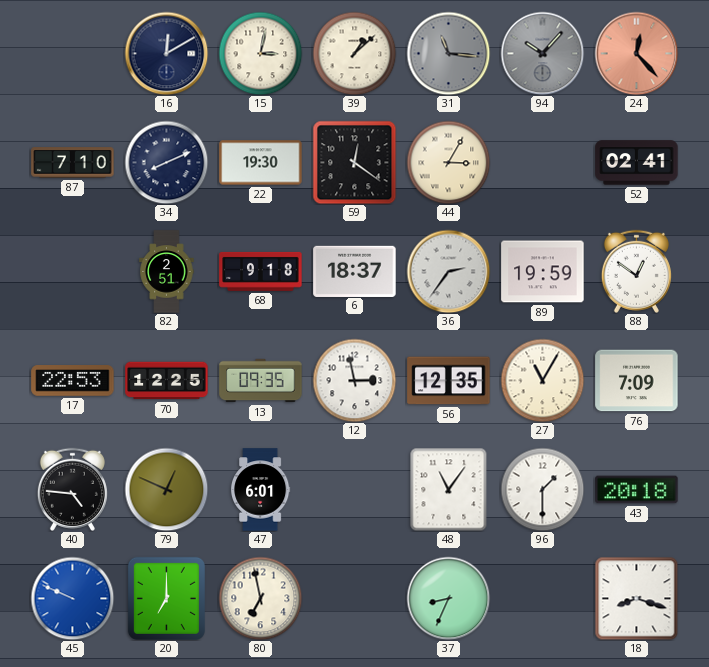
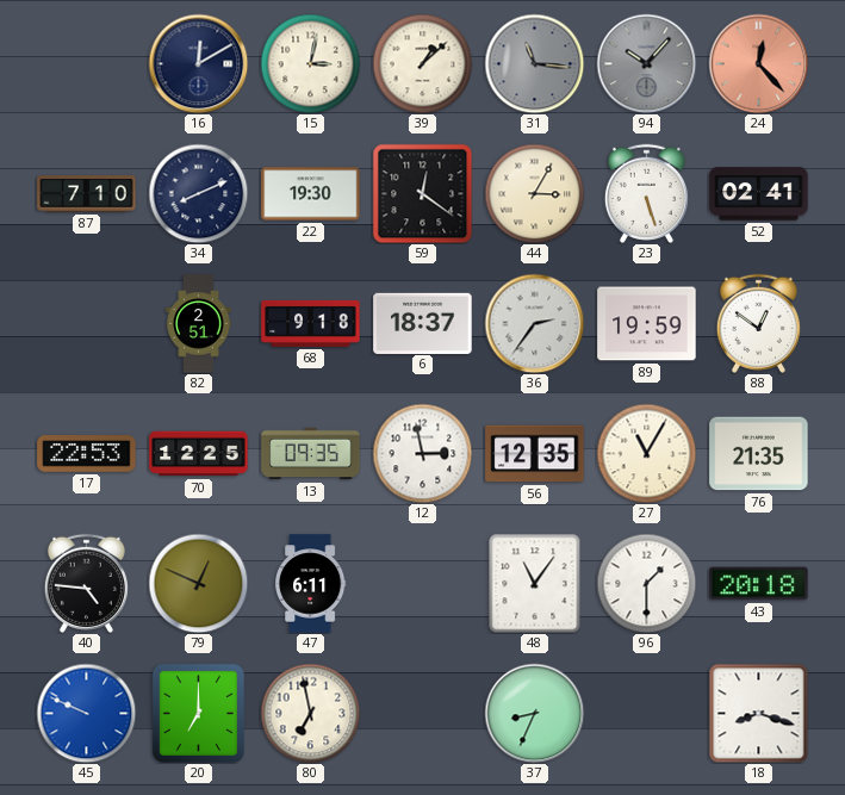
23: none -> 5:27 (646, 193)
76: 7:09 -> 21:35 (759, 454)
47: 6:01 -> 6:11 (311, 584)
